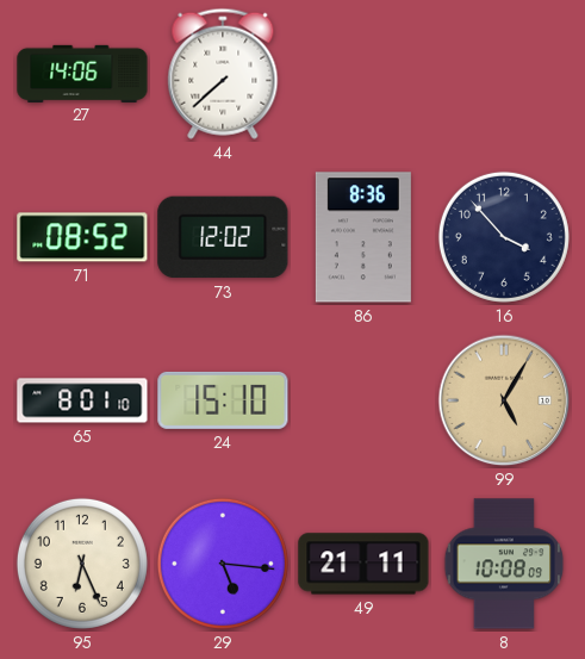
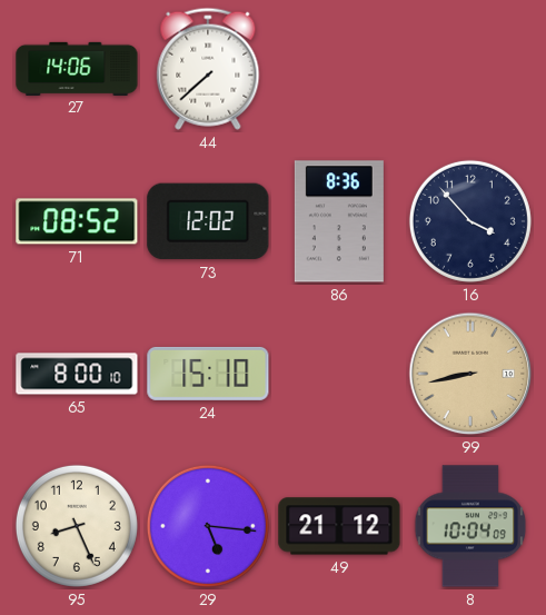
65: 8:01 -> 8:00 (77, 374)
99: 5:05 -> 8:43 (470, 374)
95: 6:26 -> 8:26 (77, 526)
49: 21:11 -> 21:12 (339, 526)
8: 10:08 -> 10:04 (470, 526)
